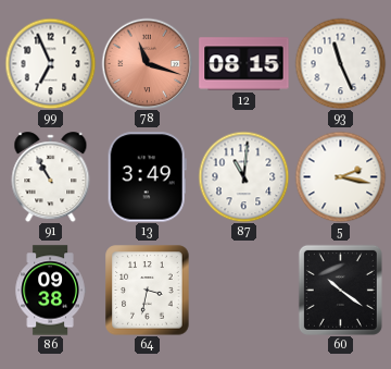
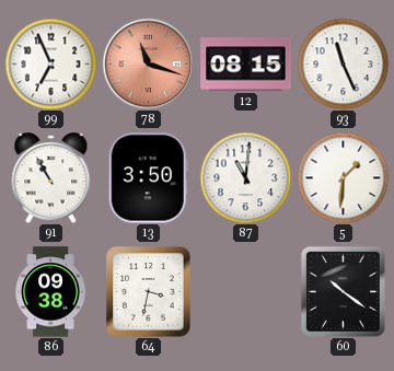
13: 3:49 -> 3:50 (148, 178)
5: 2:17 -> 1:31 (343, 177)
